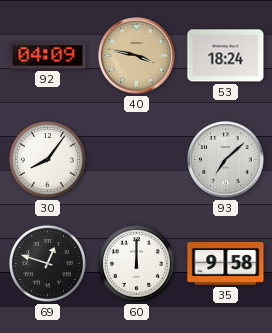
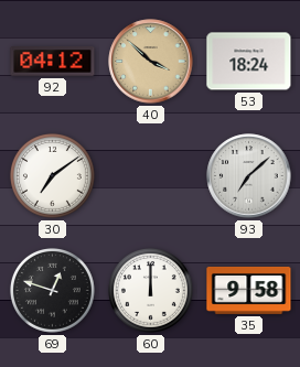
92: 04:09 -> 04:12 (53, 62)
40: 3:47 -> 3:52 (151, 62)
30: 8:06 -> 7:09 (52, 175)
